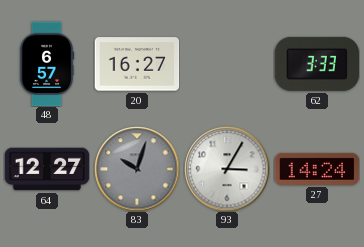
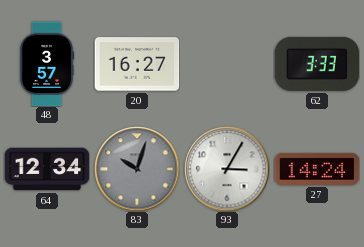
48: 6:57 -> 3:57 (47, 64)
64: 12:27 -> 12:34 (47, 169)
